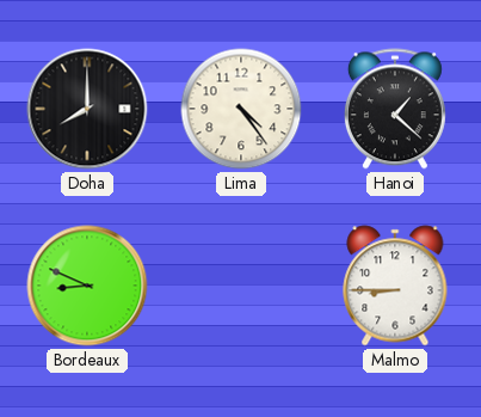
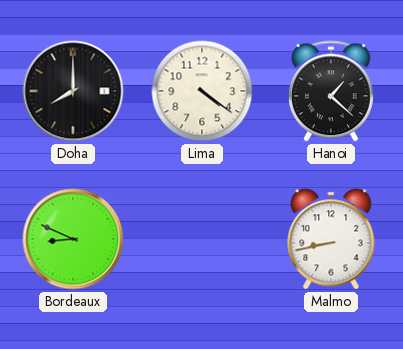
Lima: 4:24 -> 4:21 (202, 91)
Malmo: 8:45 -> 8:43 (331, 239)
